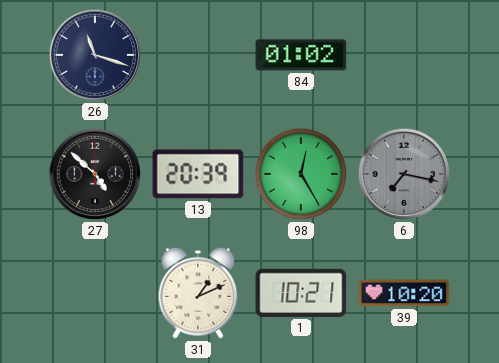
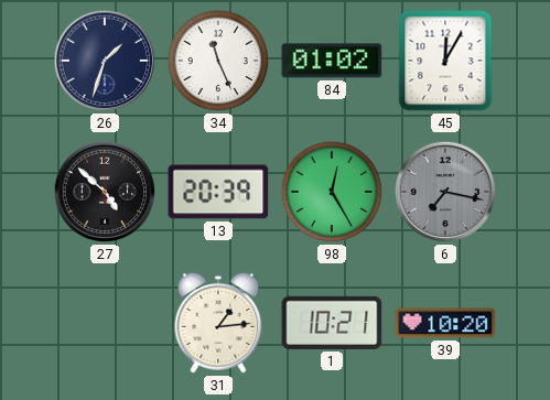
26: 11:18 -> 1:33 (105, 61)
34: none -> 11:26 (218, 61)
45: none -> 12:05 (445, 61)
31: 1:11 -> 1:14 (218, 323)
